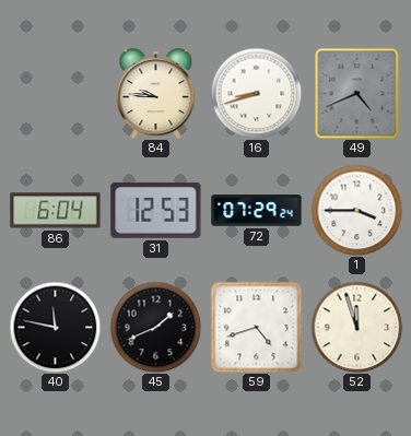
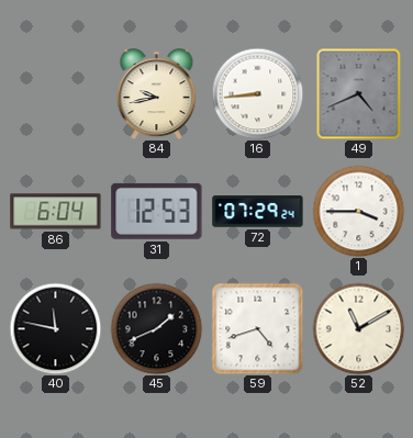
84: 9:46 -> 9:43 (157, 94)
16: 8:42 -> 8:44 (257, 93)
52: 11:57 -> 11:10 (358, 328)
